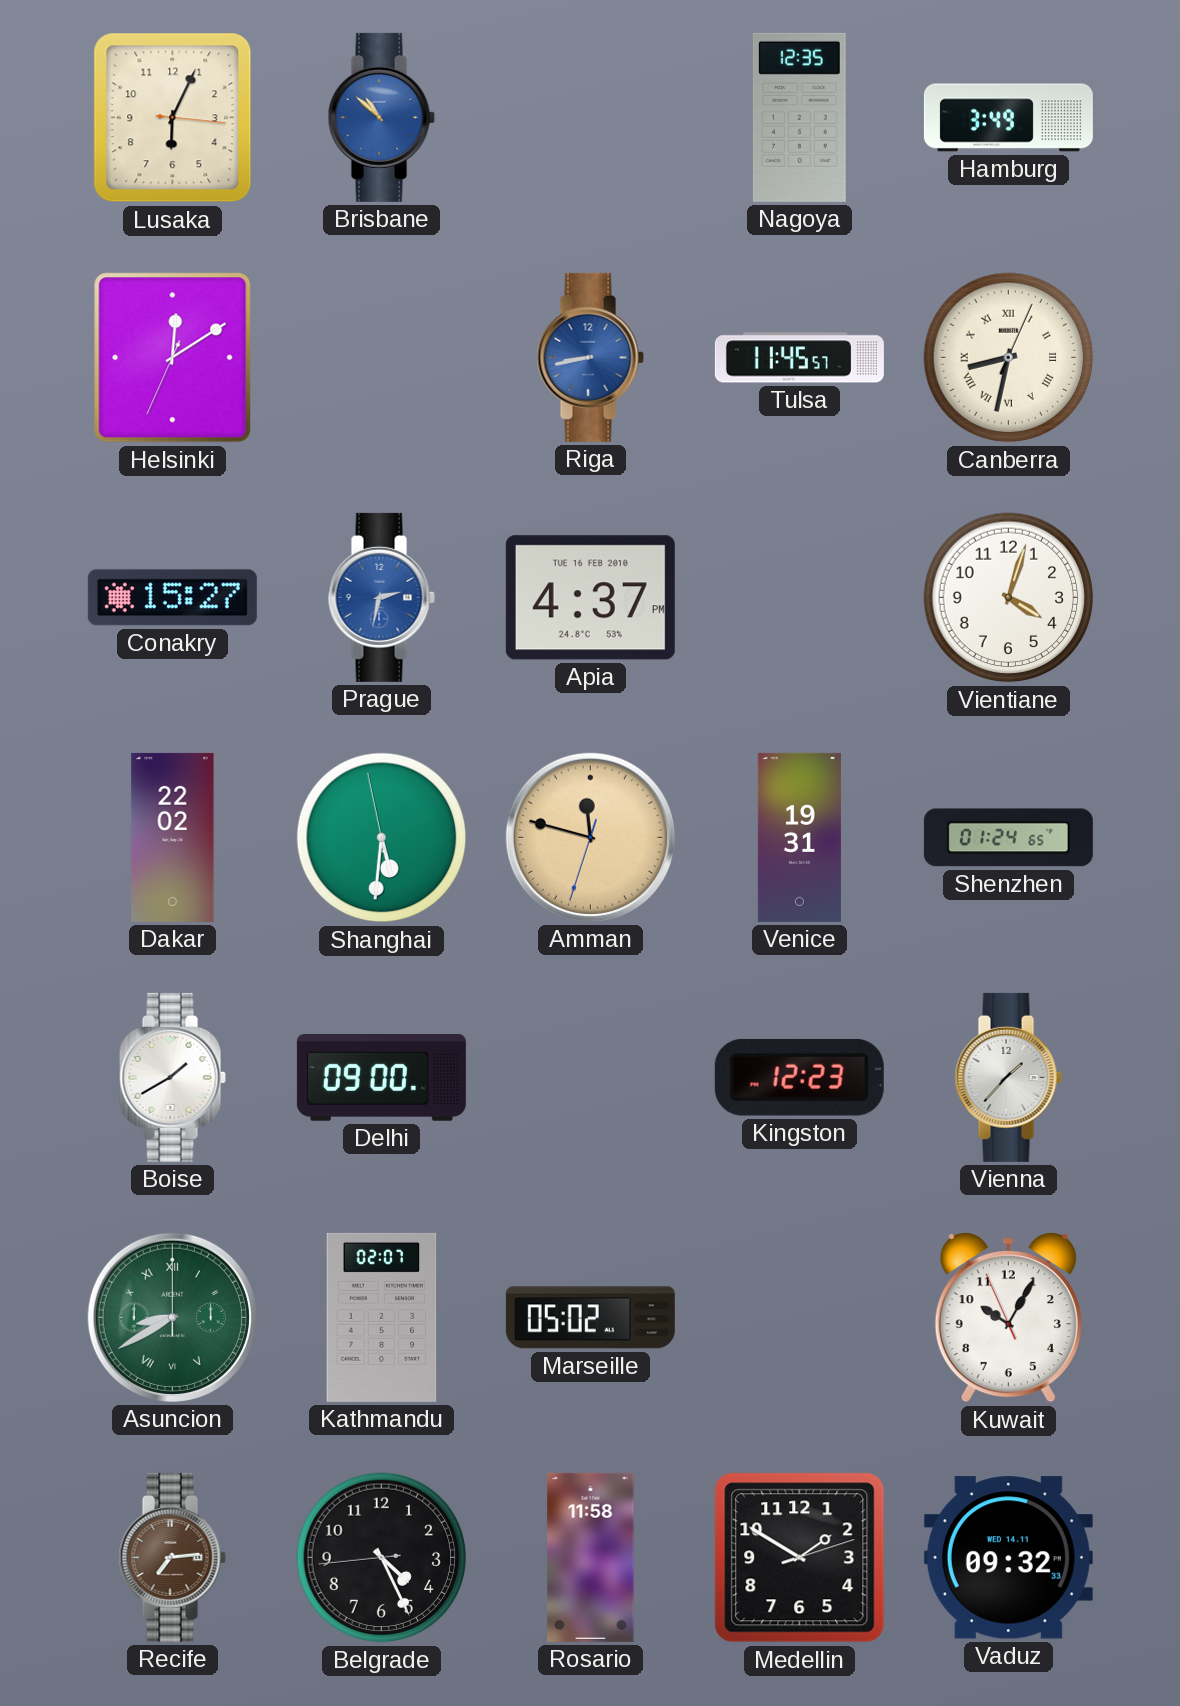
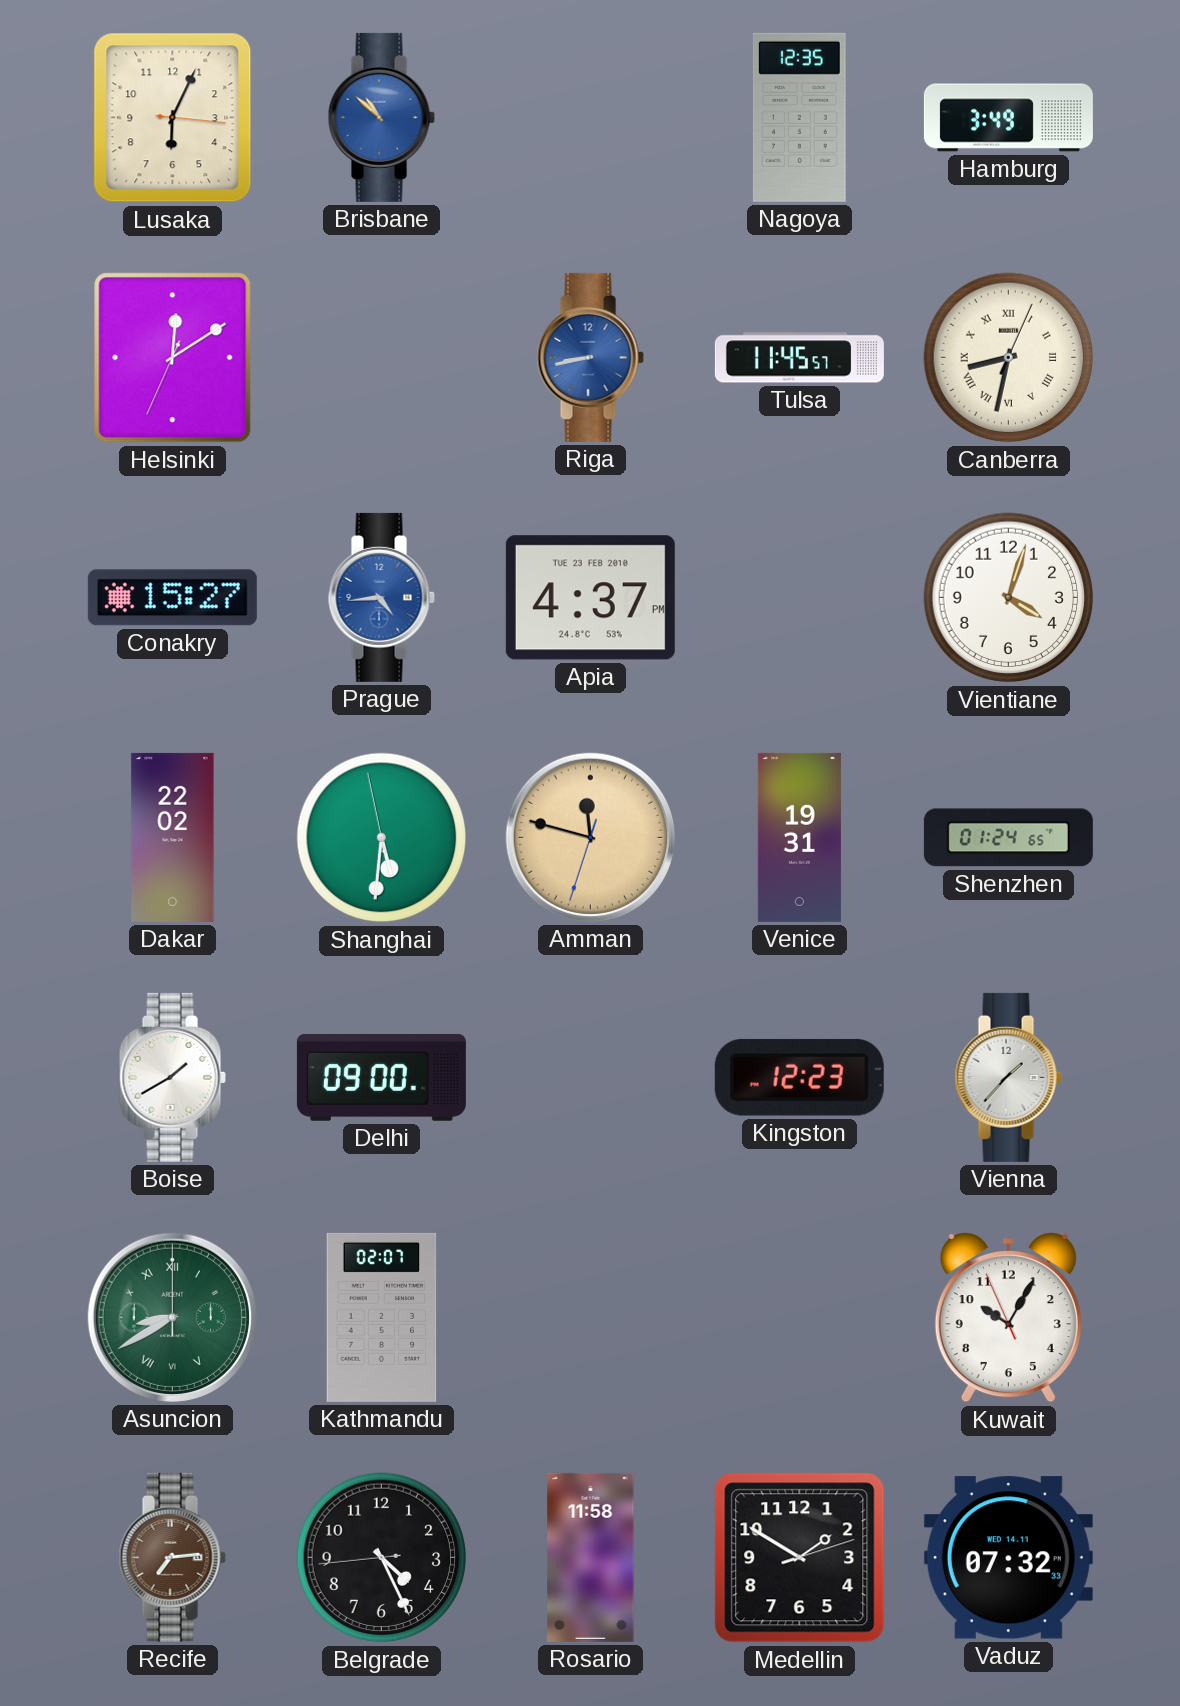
Prague: 2:32 -> 4:44 (381, 597)
Apia date: TUE 16 FEB 2010 -> TUE 23 FEB 2010 (590, 598)
Marseille: 05:02 -> none (590, 1318)
Vaduz: 09:32 -> 07:32 (1008, 1558)
